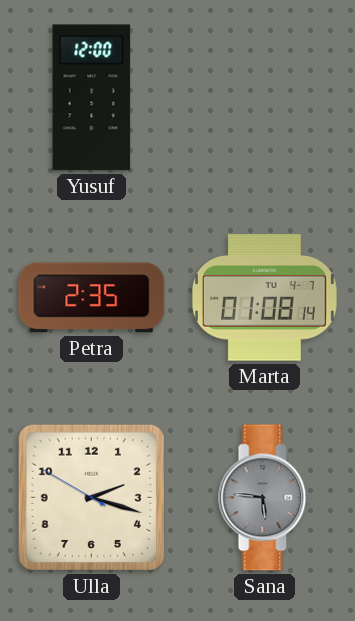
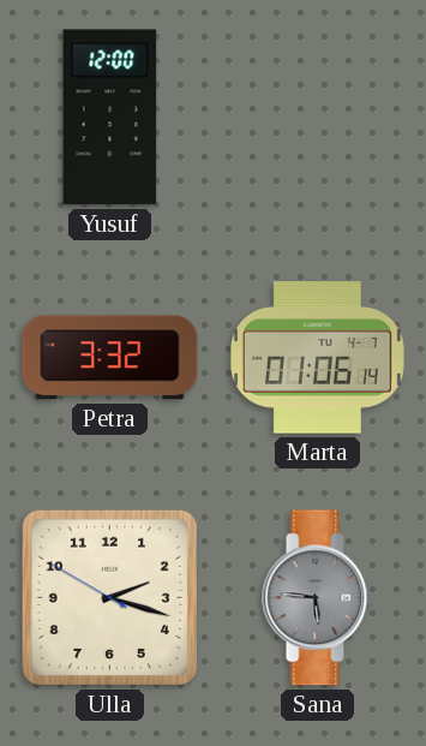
Petra: 2:35 -> 3:32 (110, 358)
Marta: 01:08 -> 01:06 (317, 358)
